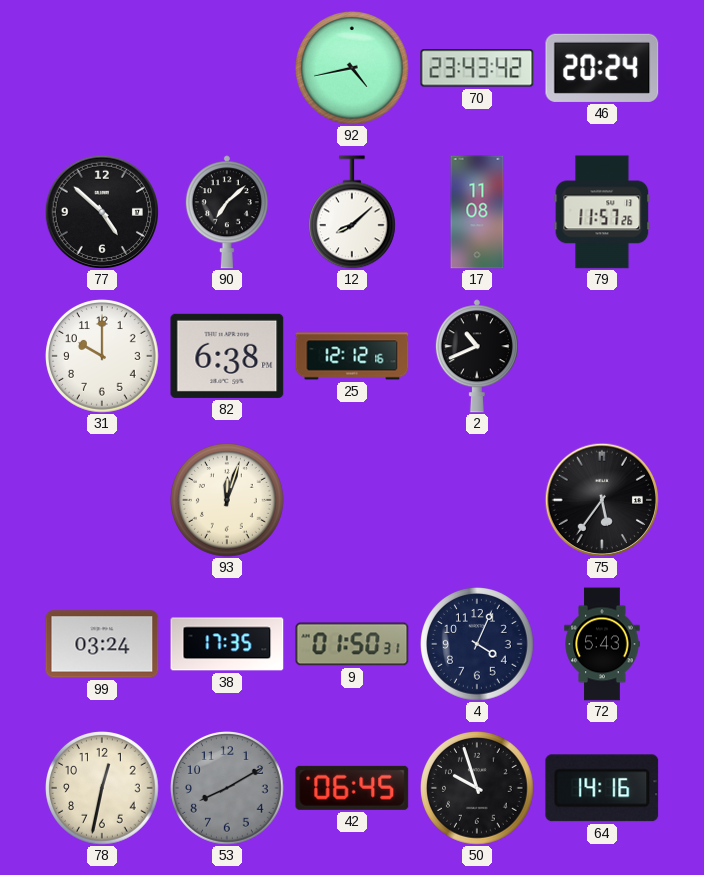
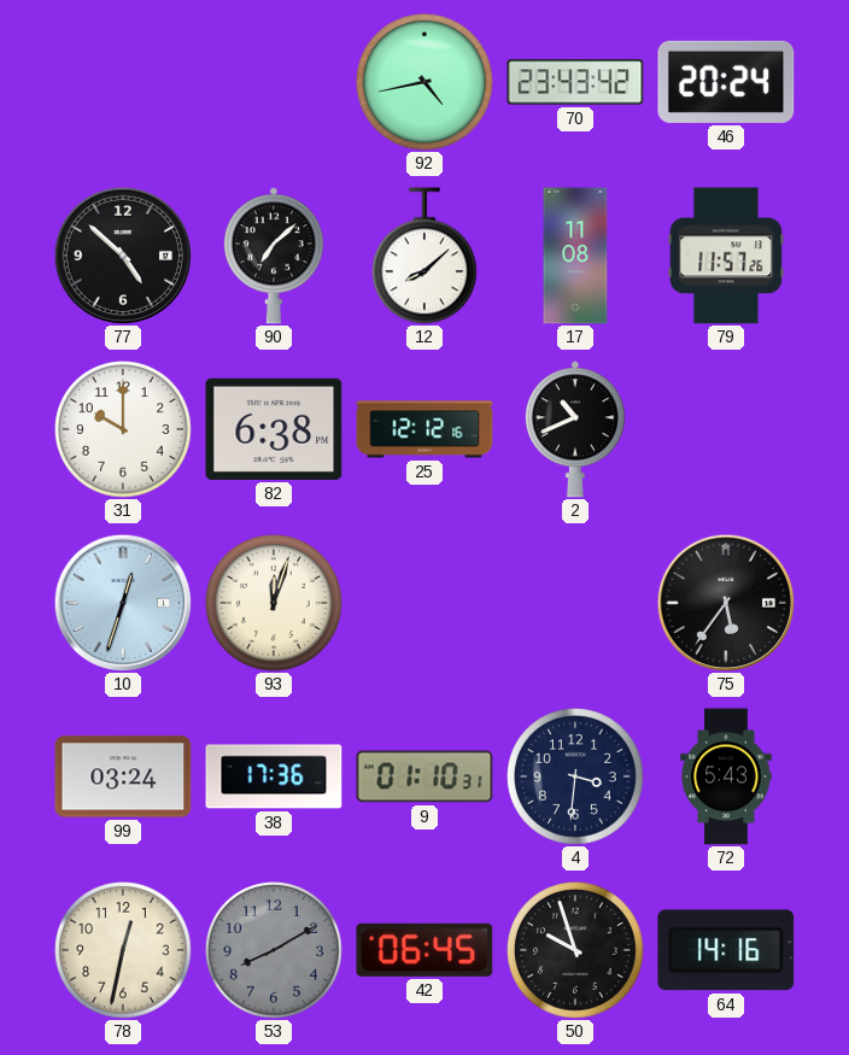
10: none -> 12:33 (122, 602)
38: 17:35 -> 17:36 (274, 776)
9: 01:50 -> 01:10 (424, 776)
4: 4:04 -> 3:31 (576, 778)
